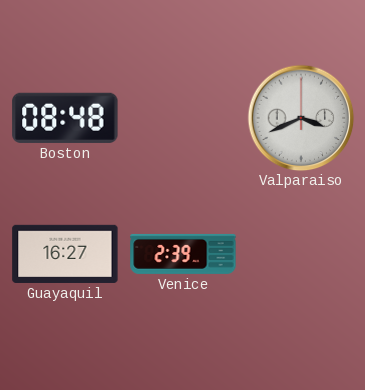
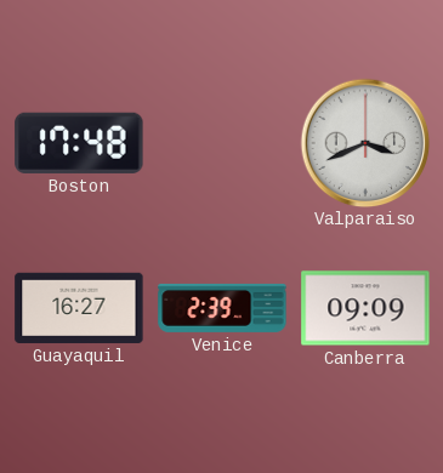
Boston: 08:48 -> 17:48 (79, 143)
Canberra: none -> 09:09 (365, 308)
